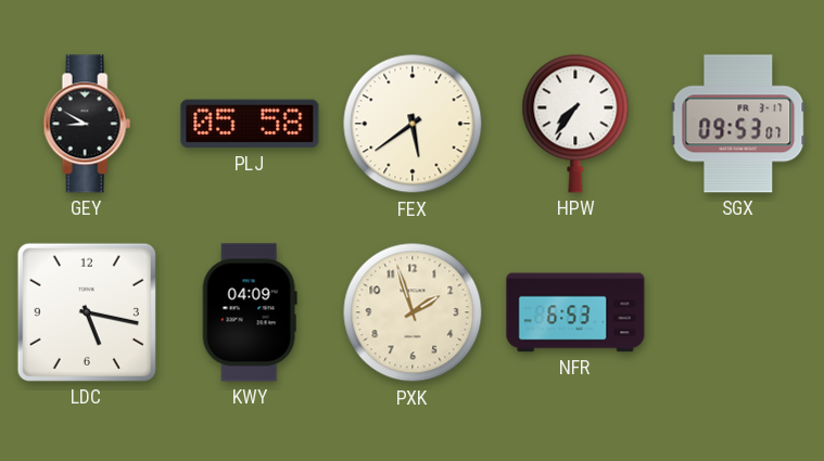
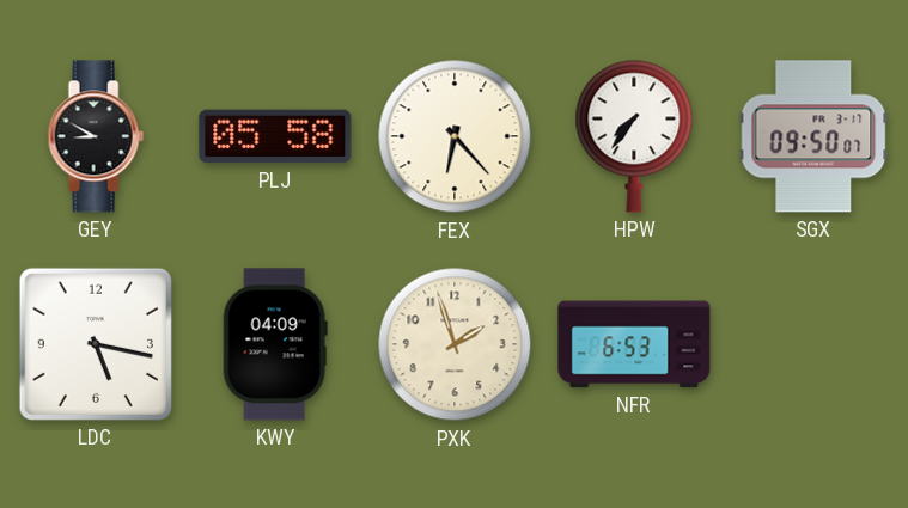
FEX: 5:39 -> 6:23 (455, 136)
SGX: 09:53 -> 09:50 (813, 136)
